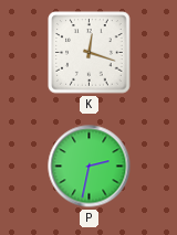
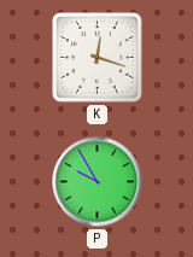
P: 2:32 -> 9:55 (98, 182)
